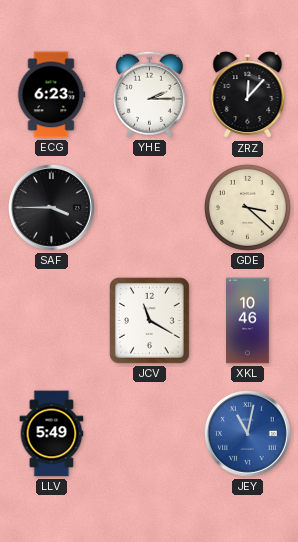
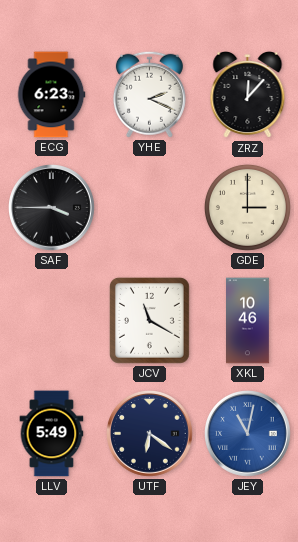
YHE: 2:15 -> 2:19 (149, 94)
GDE: 3:22 -> 3:00 (247, 207)
UTF: none -> 6:21 (150, 434)
